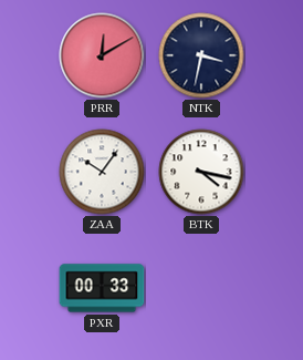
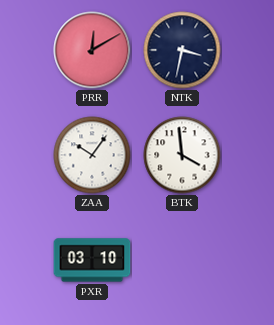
BTK: 4:17 -> 3:59 (182, 155)
PXR: 00:33 -> 03:10 (92, 260)
